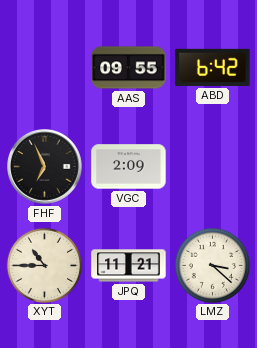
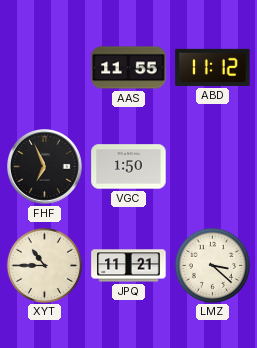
AAS: 09:55 -> 11:55 (129, 68)
ABD: 6:42 -> 11:12 (213, 67)
VGC: 2:09 -> 1:50 (129, 167)
